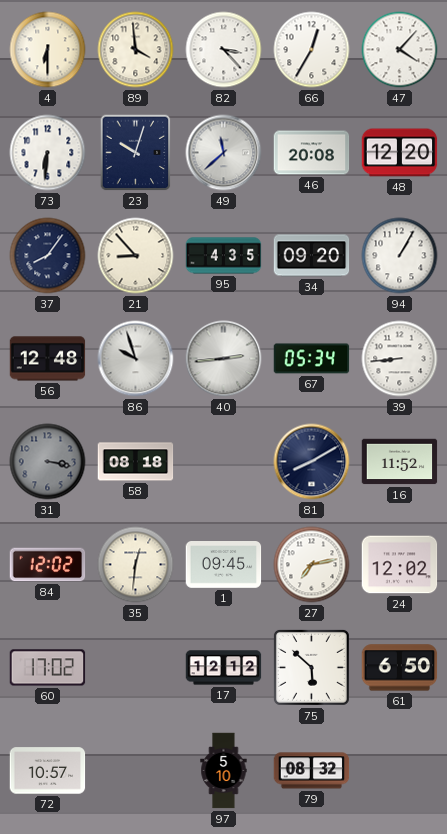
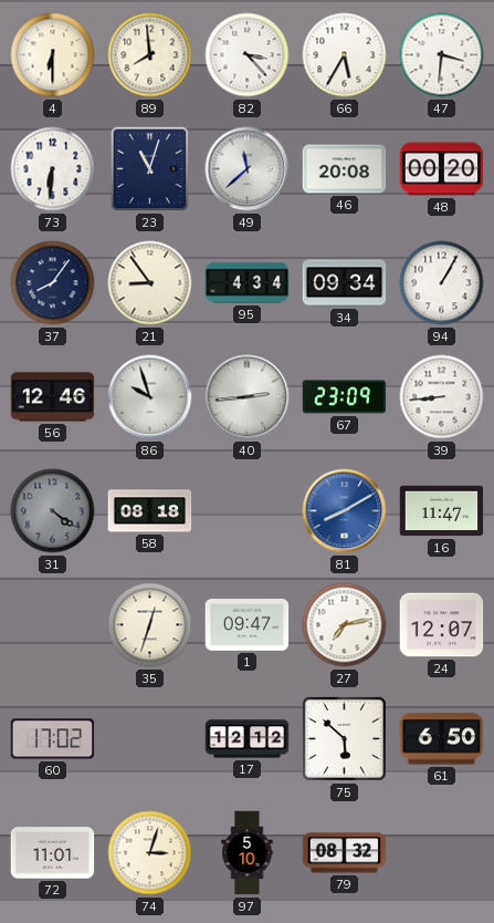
89: 3:59 -> 7:59 (150, 55)
66: 12:35 -> 5:35 (345, 55)
47: 4:07 -> 3:31 (442, 55)
23: 10:03 -> 11:03 (150, 169)
48: 12:20 -> 00:20 (442, 169)
21: 8:53 -> 8:54 (150, 283)
95: 4:35 -> 4:34 (248, 283)
34: 09:20 -> 09:34 (345, 283)
56: 12:48 -> 12:46 (53, 397)
67: 05:34 -> 23:09 (345, 397)
31: 3:17 -> 4:21 (53, 511)
81 dial: navy -> blue (345, 511)
16: 11:52 -> 11:47 (442, 511)
84: 12:02 -> none (48, 565)
35: 12:31 -> 12:33 (150, 625)
1: 09:45 -> 09:47 (248, 625)
24: 12:02 -> 12:07 (442, 625)
72: 10:57 -> 11:01 (53, 853)
74: none -> 3:03 (150, 853)
